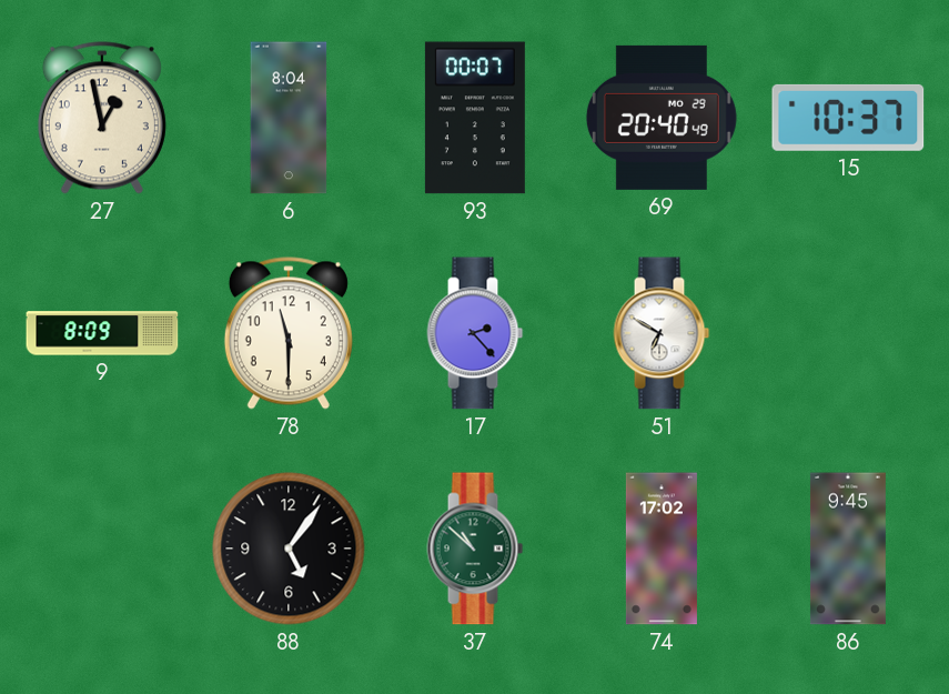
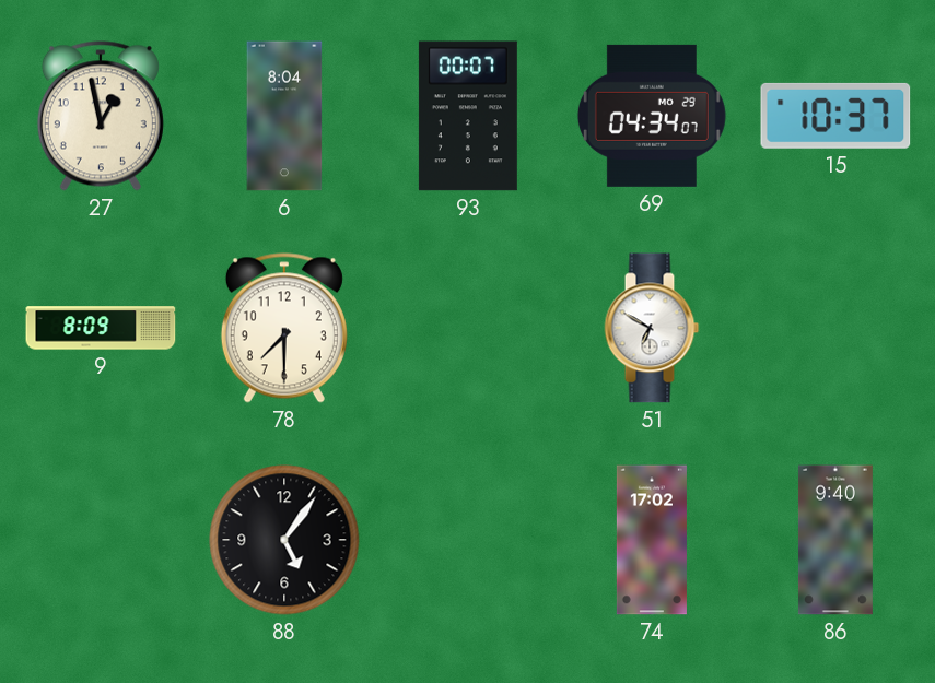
69: 20:40 -> 04:34 (652, 116)
78: 11:30 -> 7:30 (284, 328)
17: 2:23 -> none (475, 333)
37: 10:52 -> none (475, 549)
86: 9:45 -> 9:40 (835, 540)
